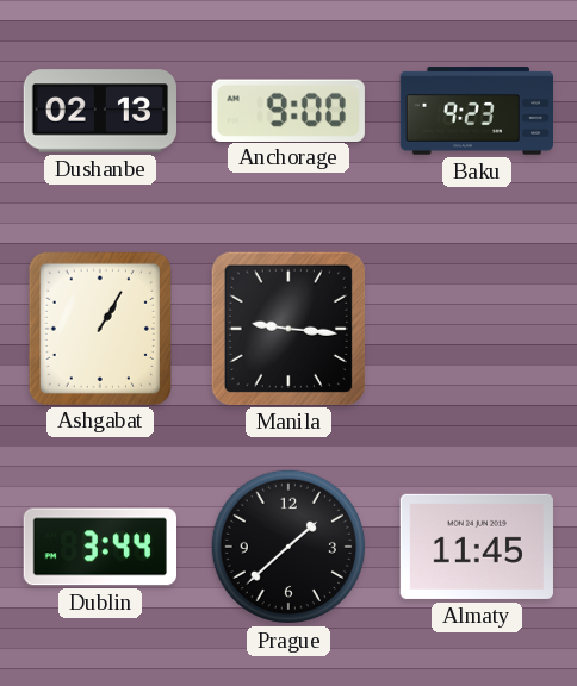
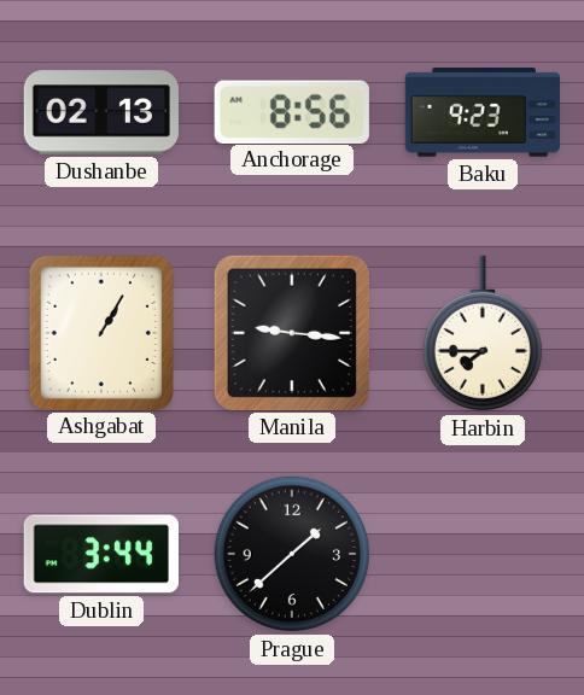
Anchorage: 9:00 -> 8:56 (292, 111)
Harbin: none -> 7:45 (483, 333)
Almaty: 11:45 -> none (477, 547)
